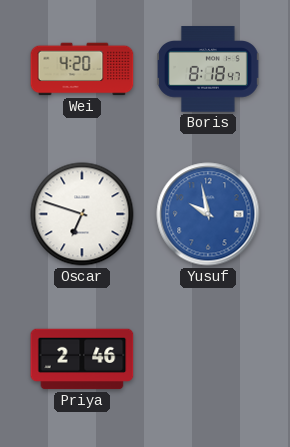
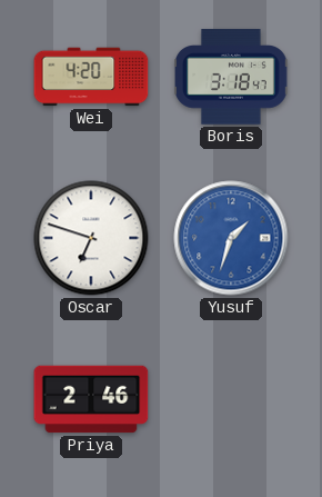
Boris: 8:18 -> 3:18 (232, 77)
Yusuf: 9:58 -> 1:33 (231, 238)
